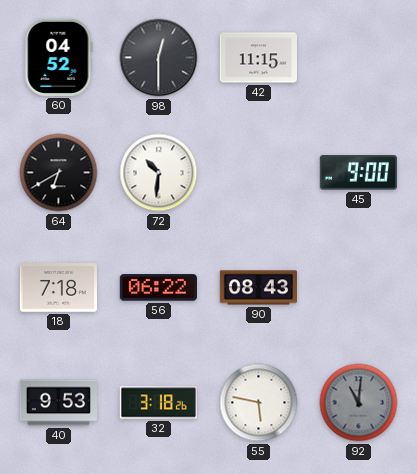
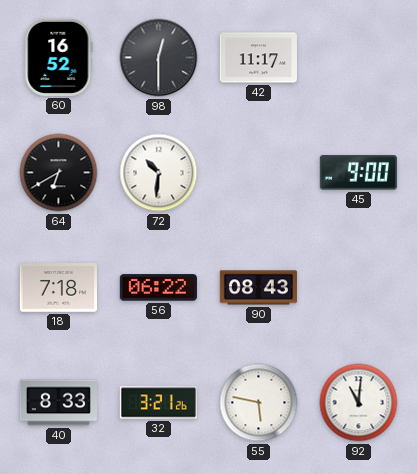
60: 04:52 -> 16:52 (59, 57)
42: 11:15 -> 11:17 (258, 58)
40: 9:53 -> 8:33 (58, 403)
32: 3:18 -> 3:21 (158, 403)
92 dial: grey -> white (359, 403)
